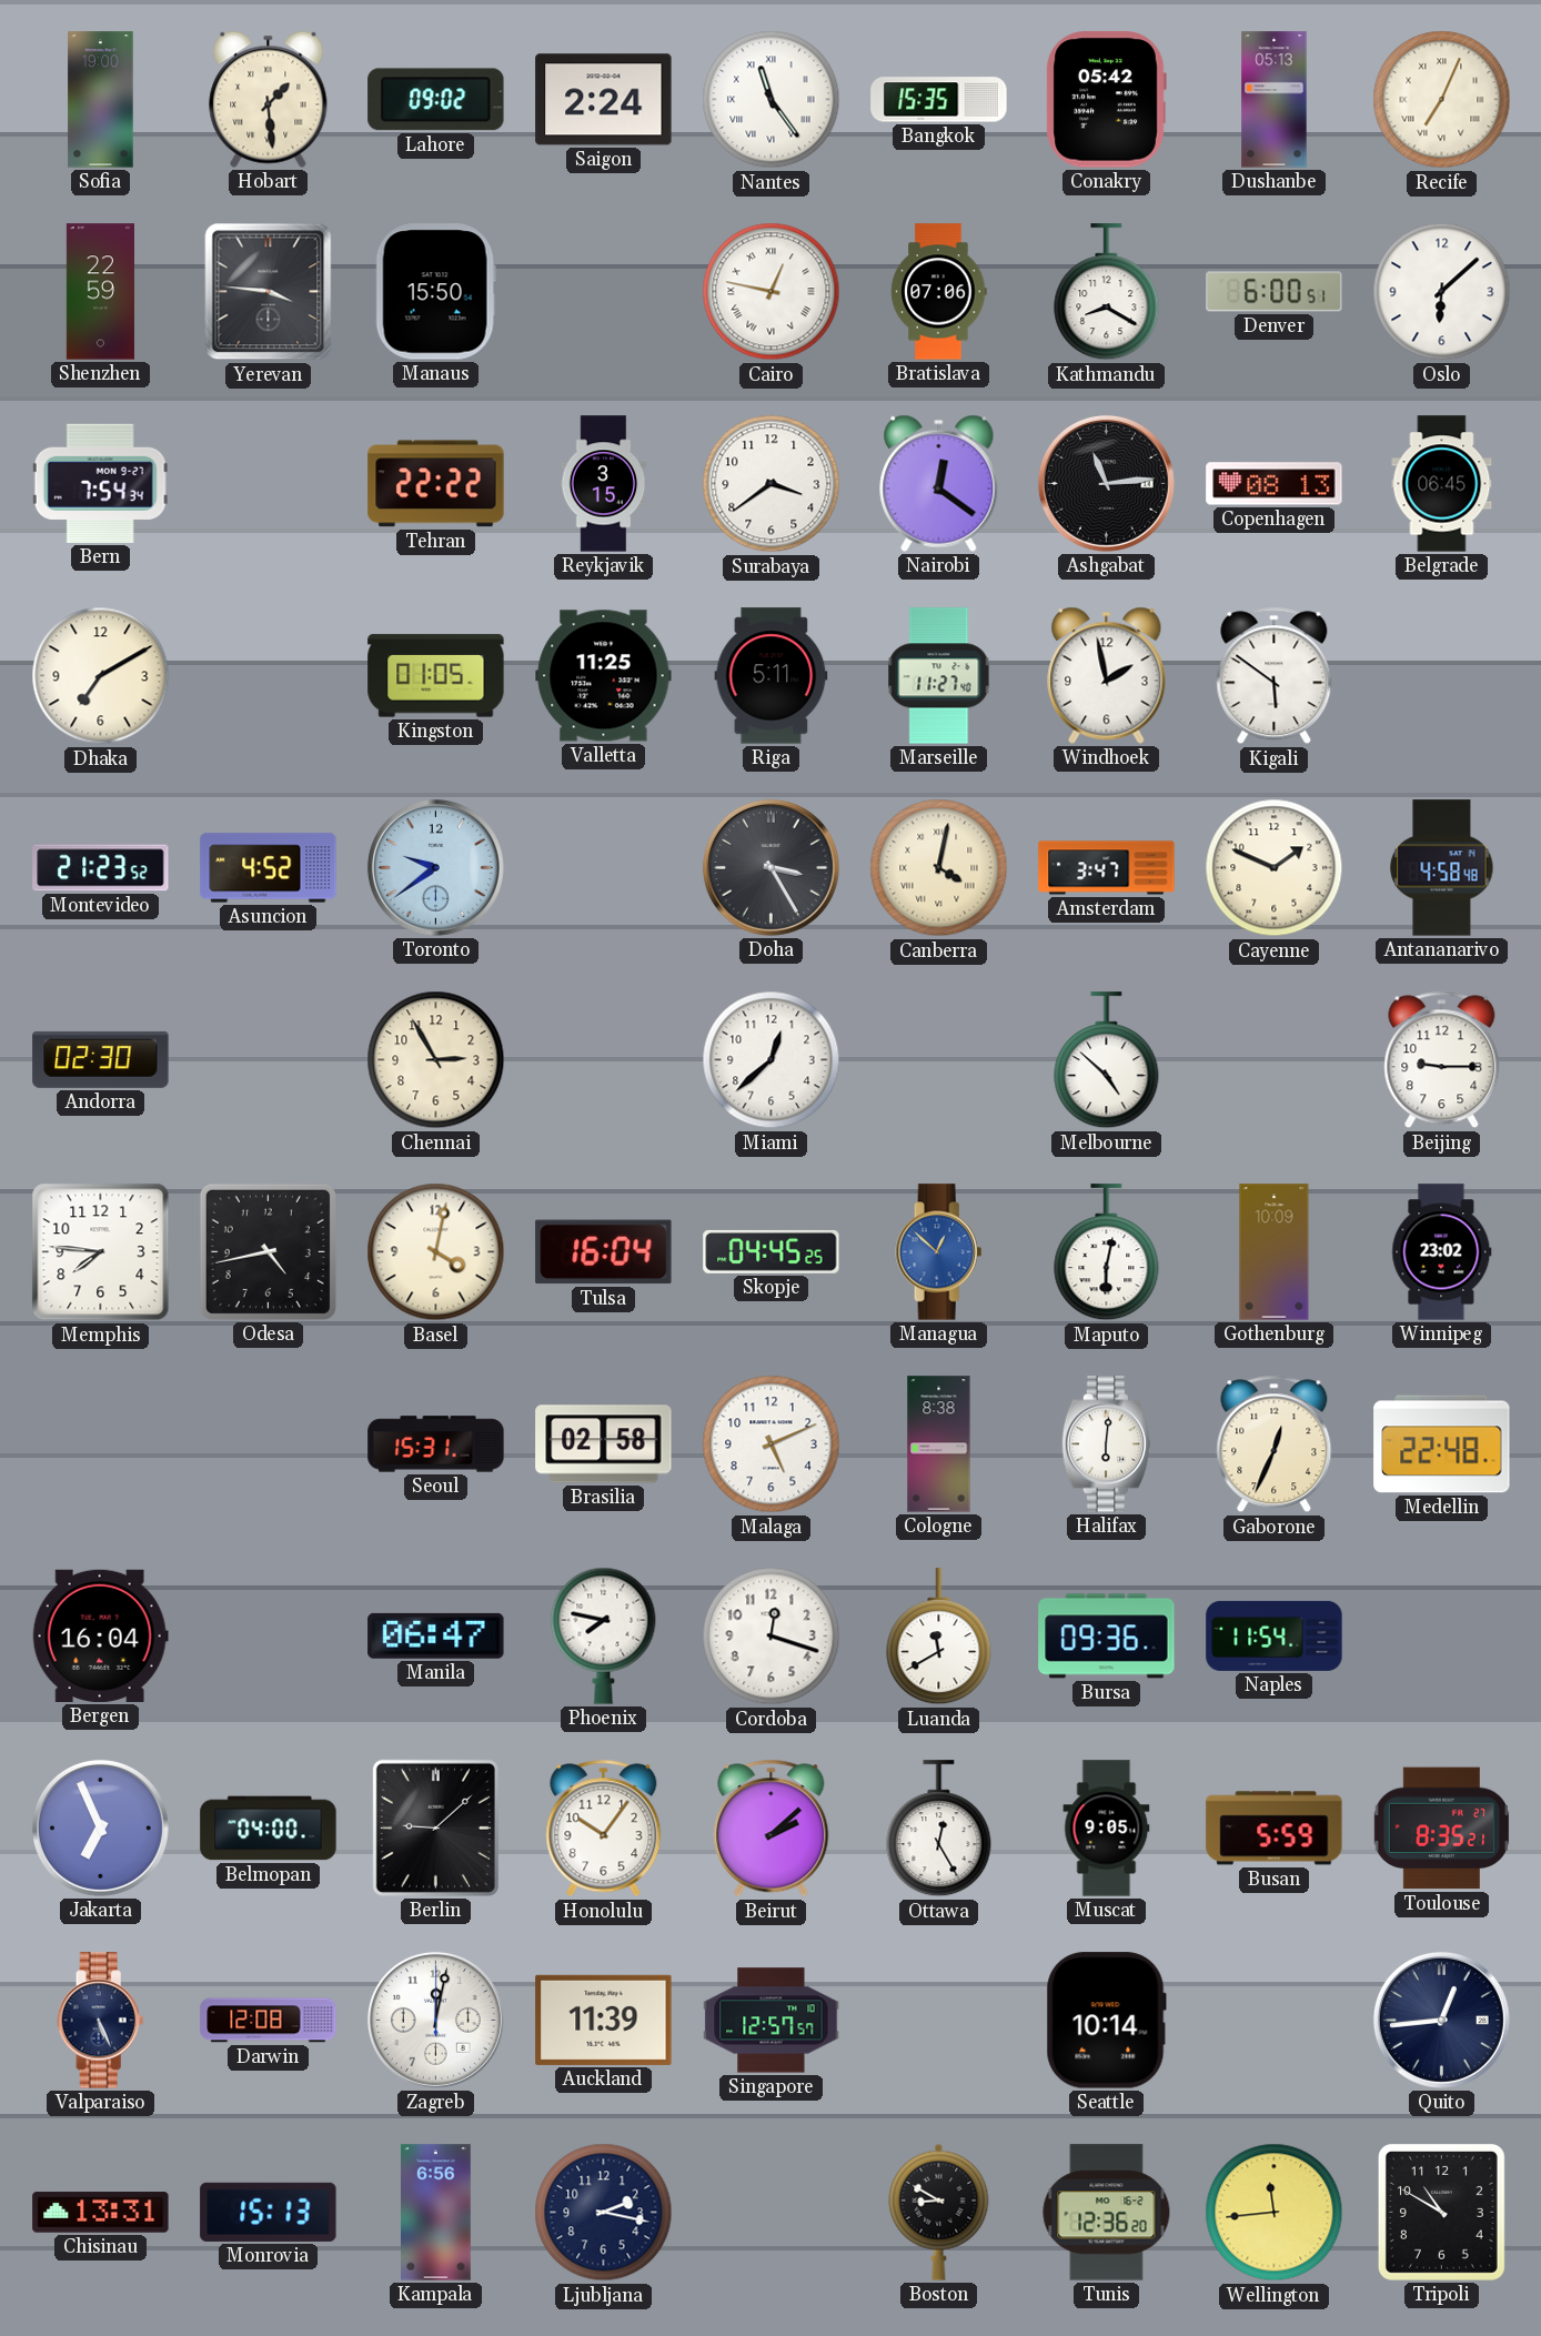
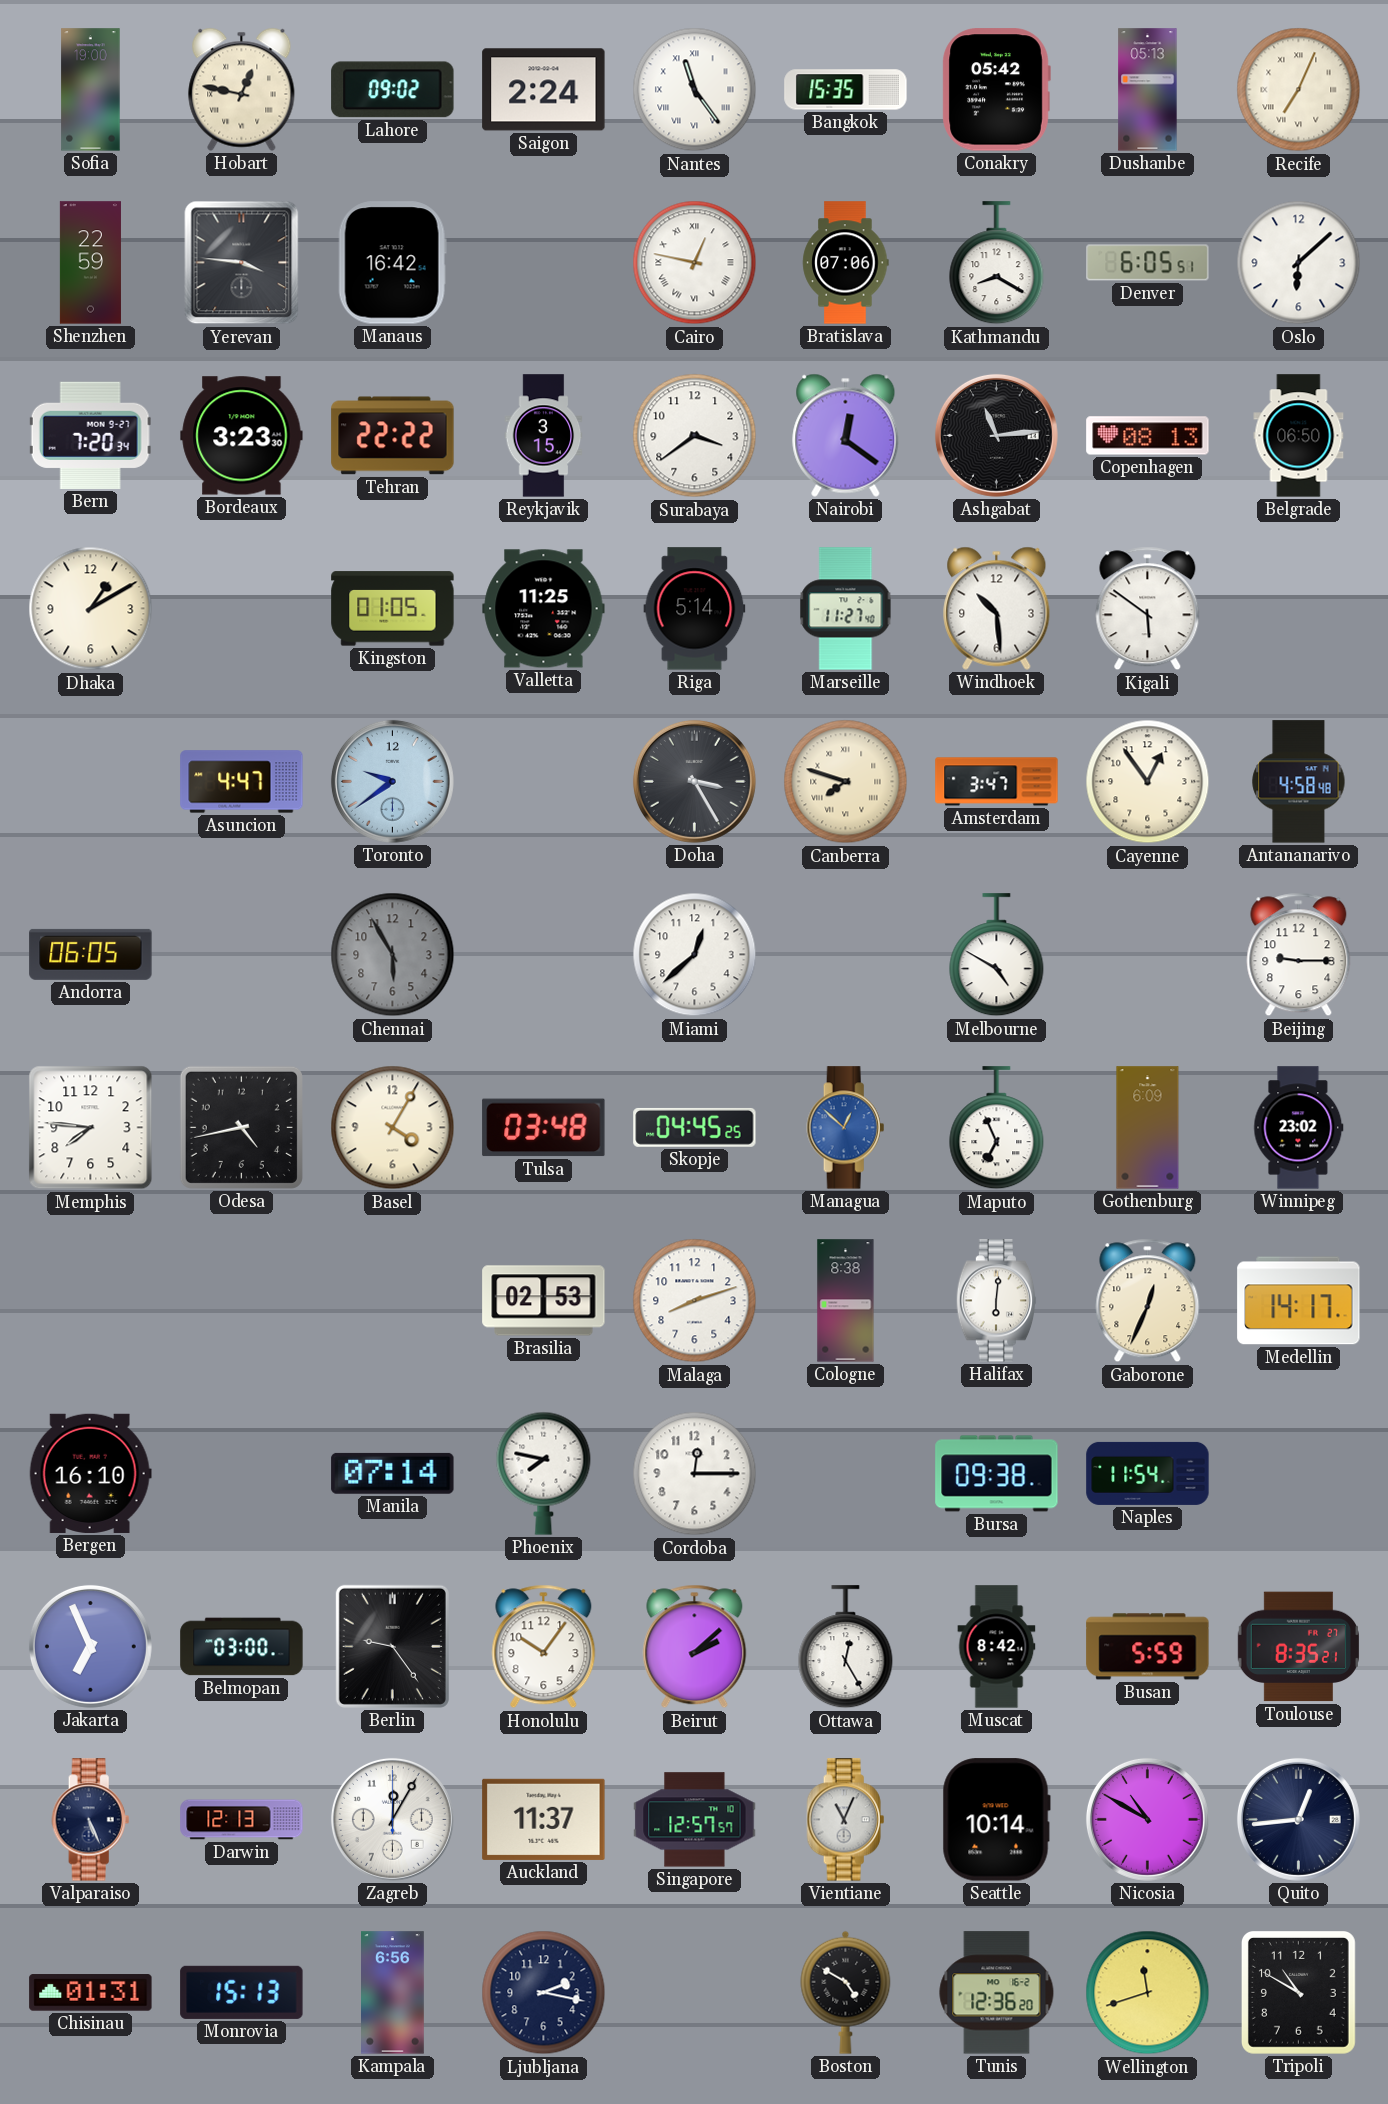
Hobart: 1:29 -> 12:47 (242, 89)
Manaus: 15:50 -> 16:42 (392, 263)
Denver: 6:00 -> 6:05 (1148, 263)
Bern: 7:54 -> 7:20 (90, 435)
Bordeaux: none -> 3:23 (242, 436)
Belgrade: 06:45 -> 06:50 (1299, 436)
Dhaka: 7:10 -> 1:10 (91, 609)
Riga: 5:11 -> 5:14 (695, 609)
Windhoek: 1:58 -> 10:29 (997, 608)
Montevideo: 21:23 -> none (101, 868)
Asuncion: 4:52 -> 4:47 (242, 782)
Canberra: 4:02 -> 7:48 (846, 782)
Cayenne: 1:49 -> 12:54 (1148, 782)
Andorra: 02:30 -> 06:05 (91, 954)
Chennai: 2:55 -> 5:55 (393, 955)
Chennai dial: cream -> grey (393, 955)
Melbourne: 4:52 -> 4:50 (997, 955)
Basel: 4:02 -> 4:05 (393, 1128)
Tulsa: 16:04 -> 03:48 (544, 1128)
Maputo: 6:02 -> 6:56 (997, 1128)
Gothenburg: 10:09 -> 6:09 (1148, 1128)
Seoul: 15:31 -> none (436, 1444)
Brasilia: 02:58 -> 02:53 (544, 1301)
Malaga: 5:11 -> 8:12 (695, 1301)
Medellin: 22:48 -> 14:17 (1299, 1301)
Bergen: 16:04 -> 16:10 (90, 1473)
Manila: 06:47 -> 07:14 (393, 1473)
Cordoba: 12:18 -> 12:15 (695, 1474)
Luanda: 11:40 -> none (939, 1637)
Bursa: 09:36 -> 09:38 (997, 1474)
Belmopan: 04:00 -> 03:00 (242, 1647)
Berlin: 9:08 -> 9:24 (392, 1646)
Muscat: 9:05 -> 8:42 (997, 1647)
Darwin: 12:08 -> 12:13 (242, 1820)
Zagreb: 12:02 -> 12:05 (392, 1819)
Auckland: 11:39 -> 11:37 (544, 1819)
Vientiane: none -> 11:04 (846, 1820)
Nicosia: none -> 10:50 (1147, 1819)
Chisinau: 13:31 -> 01:31 (91, 1993)
Boston: 8:50 -> 4:50 (846, 1992)
Wellington: 11:44 -> 11:42 (1148, 1993)
